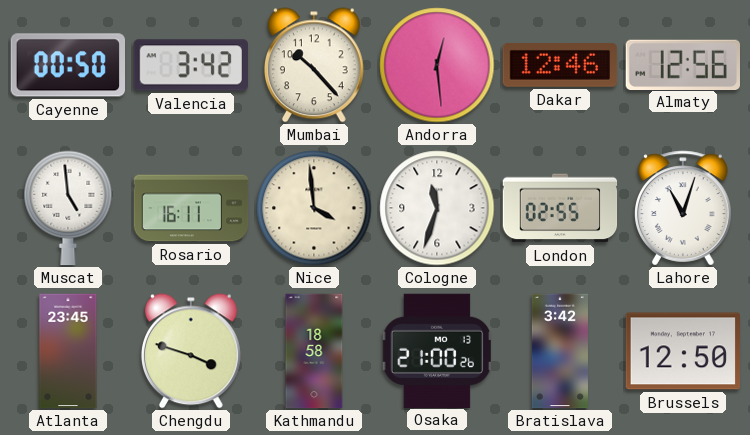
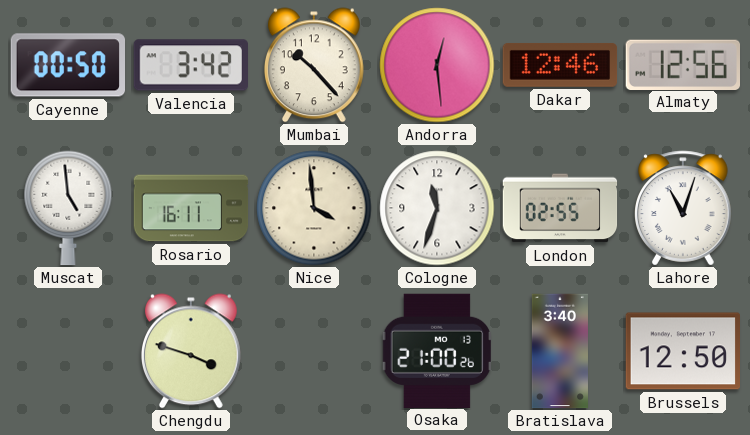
Atlanta: 23:45 -> none (68, 351)
Kathmandu: 18:58 -> none (314, 351)
Bratislava: 3:42 -> 3:40 (560, 351)
